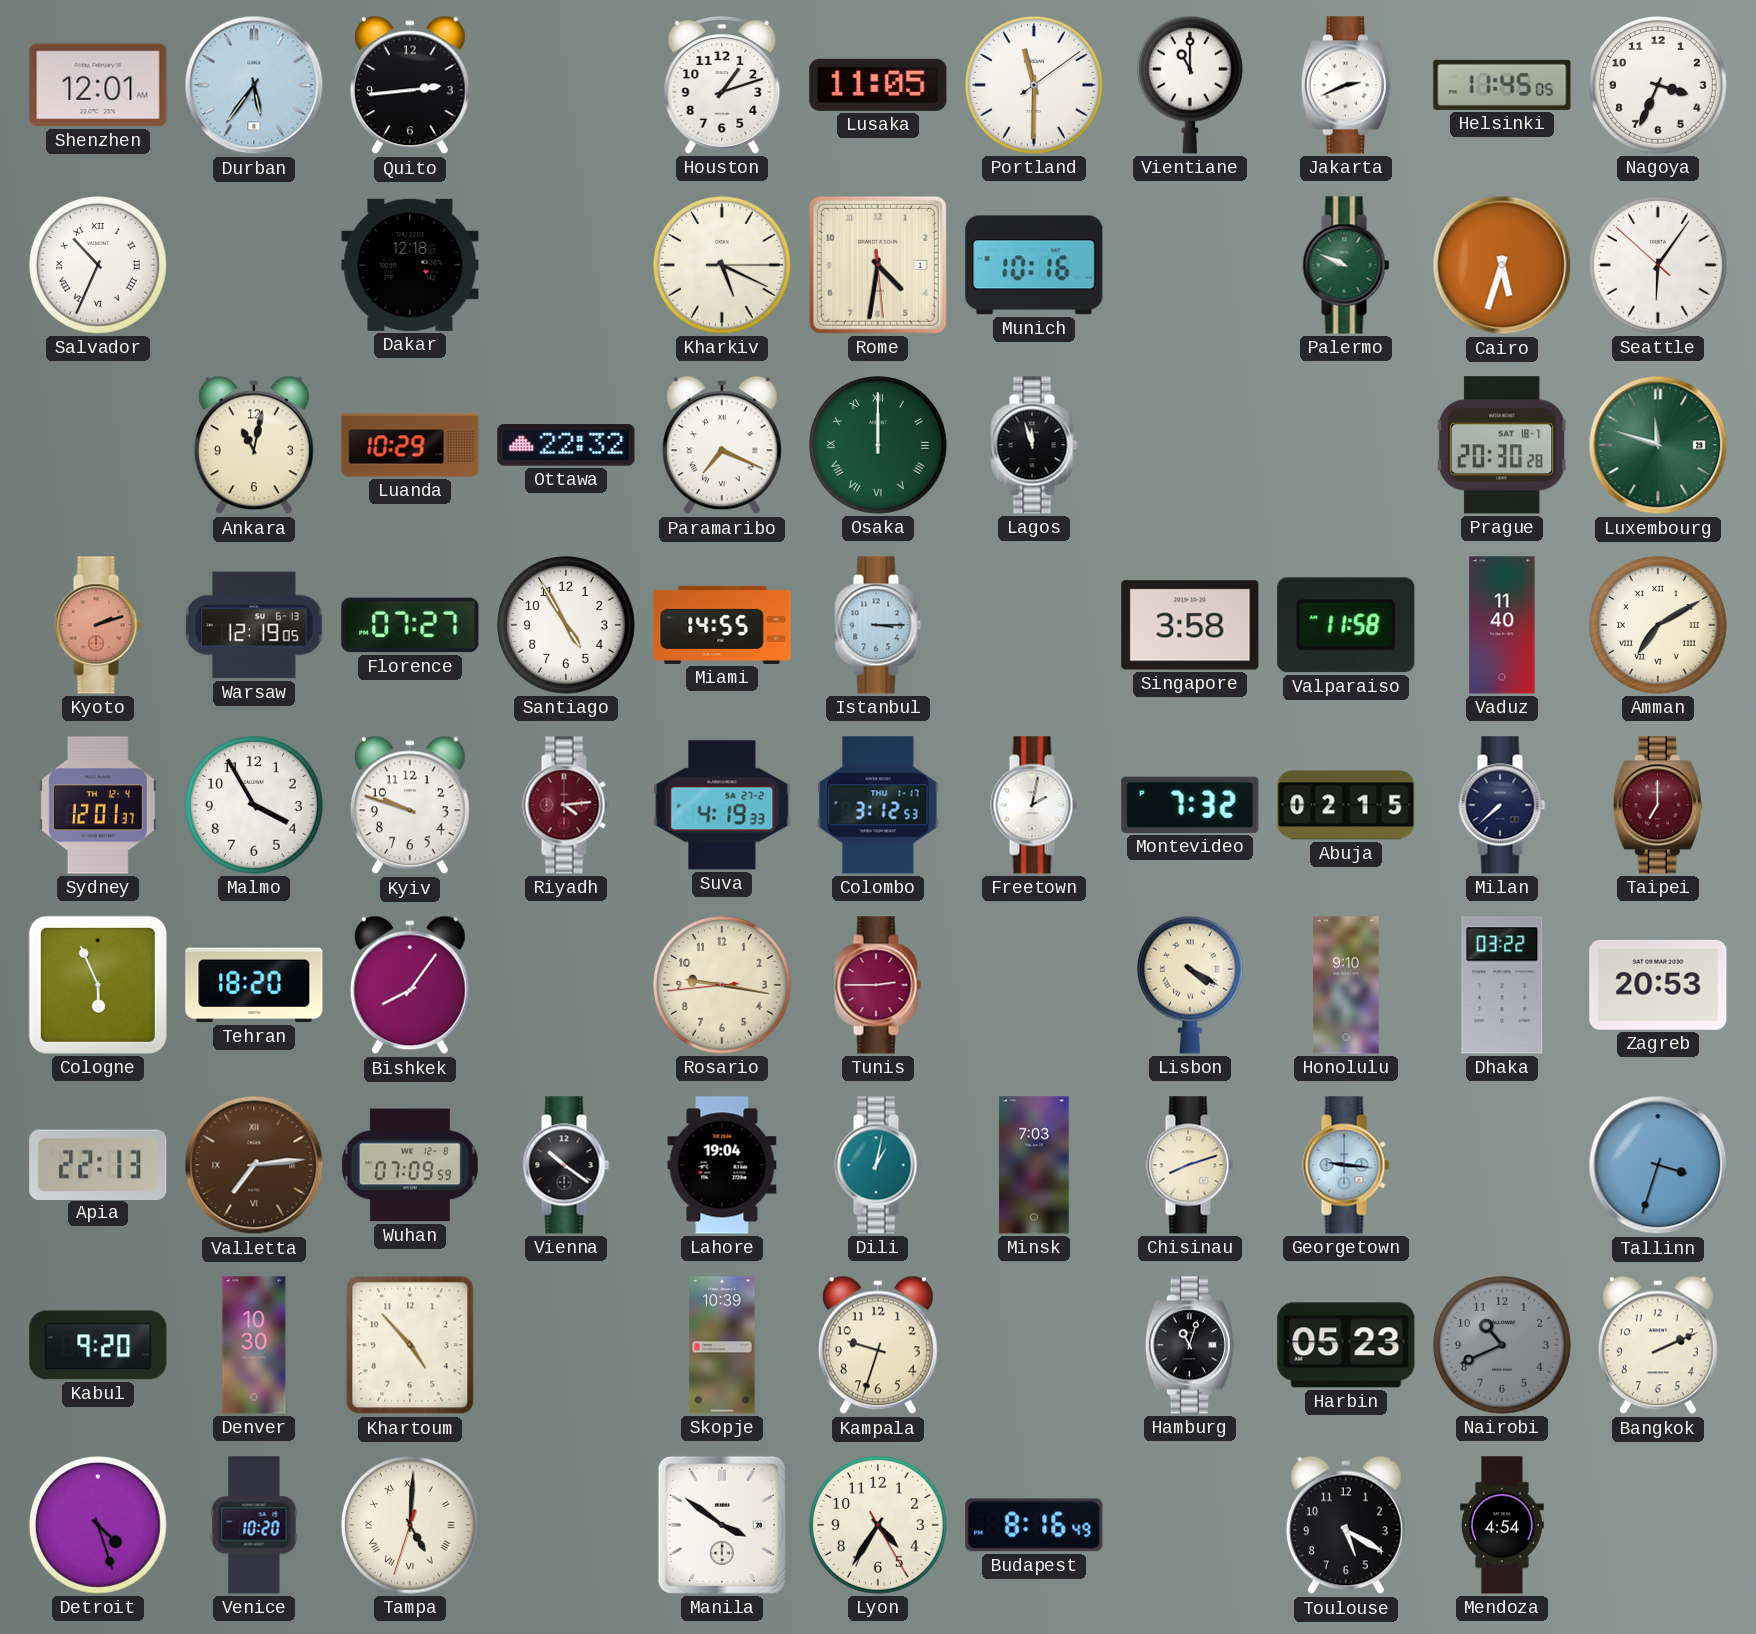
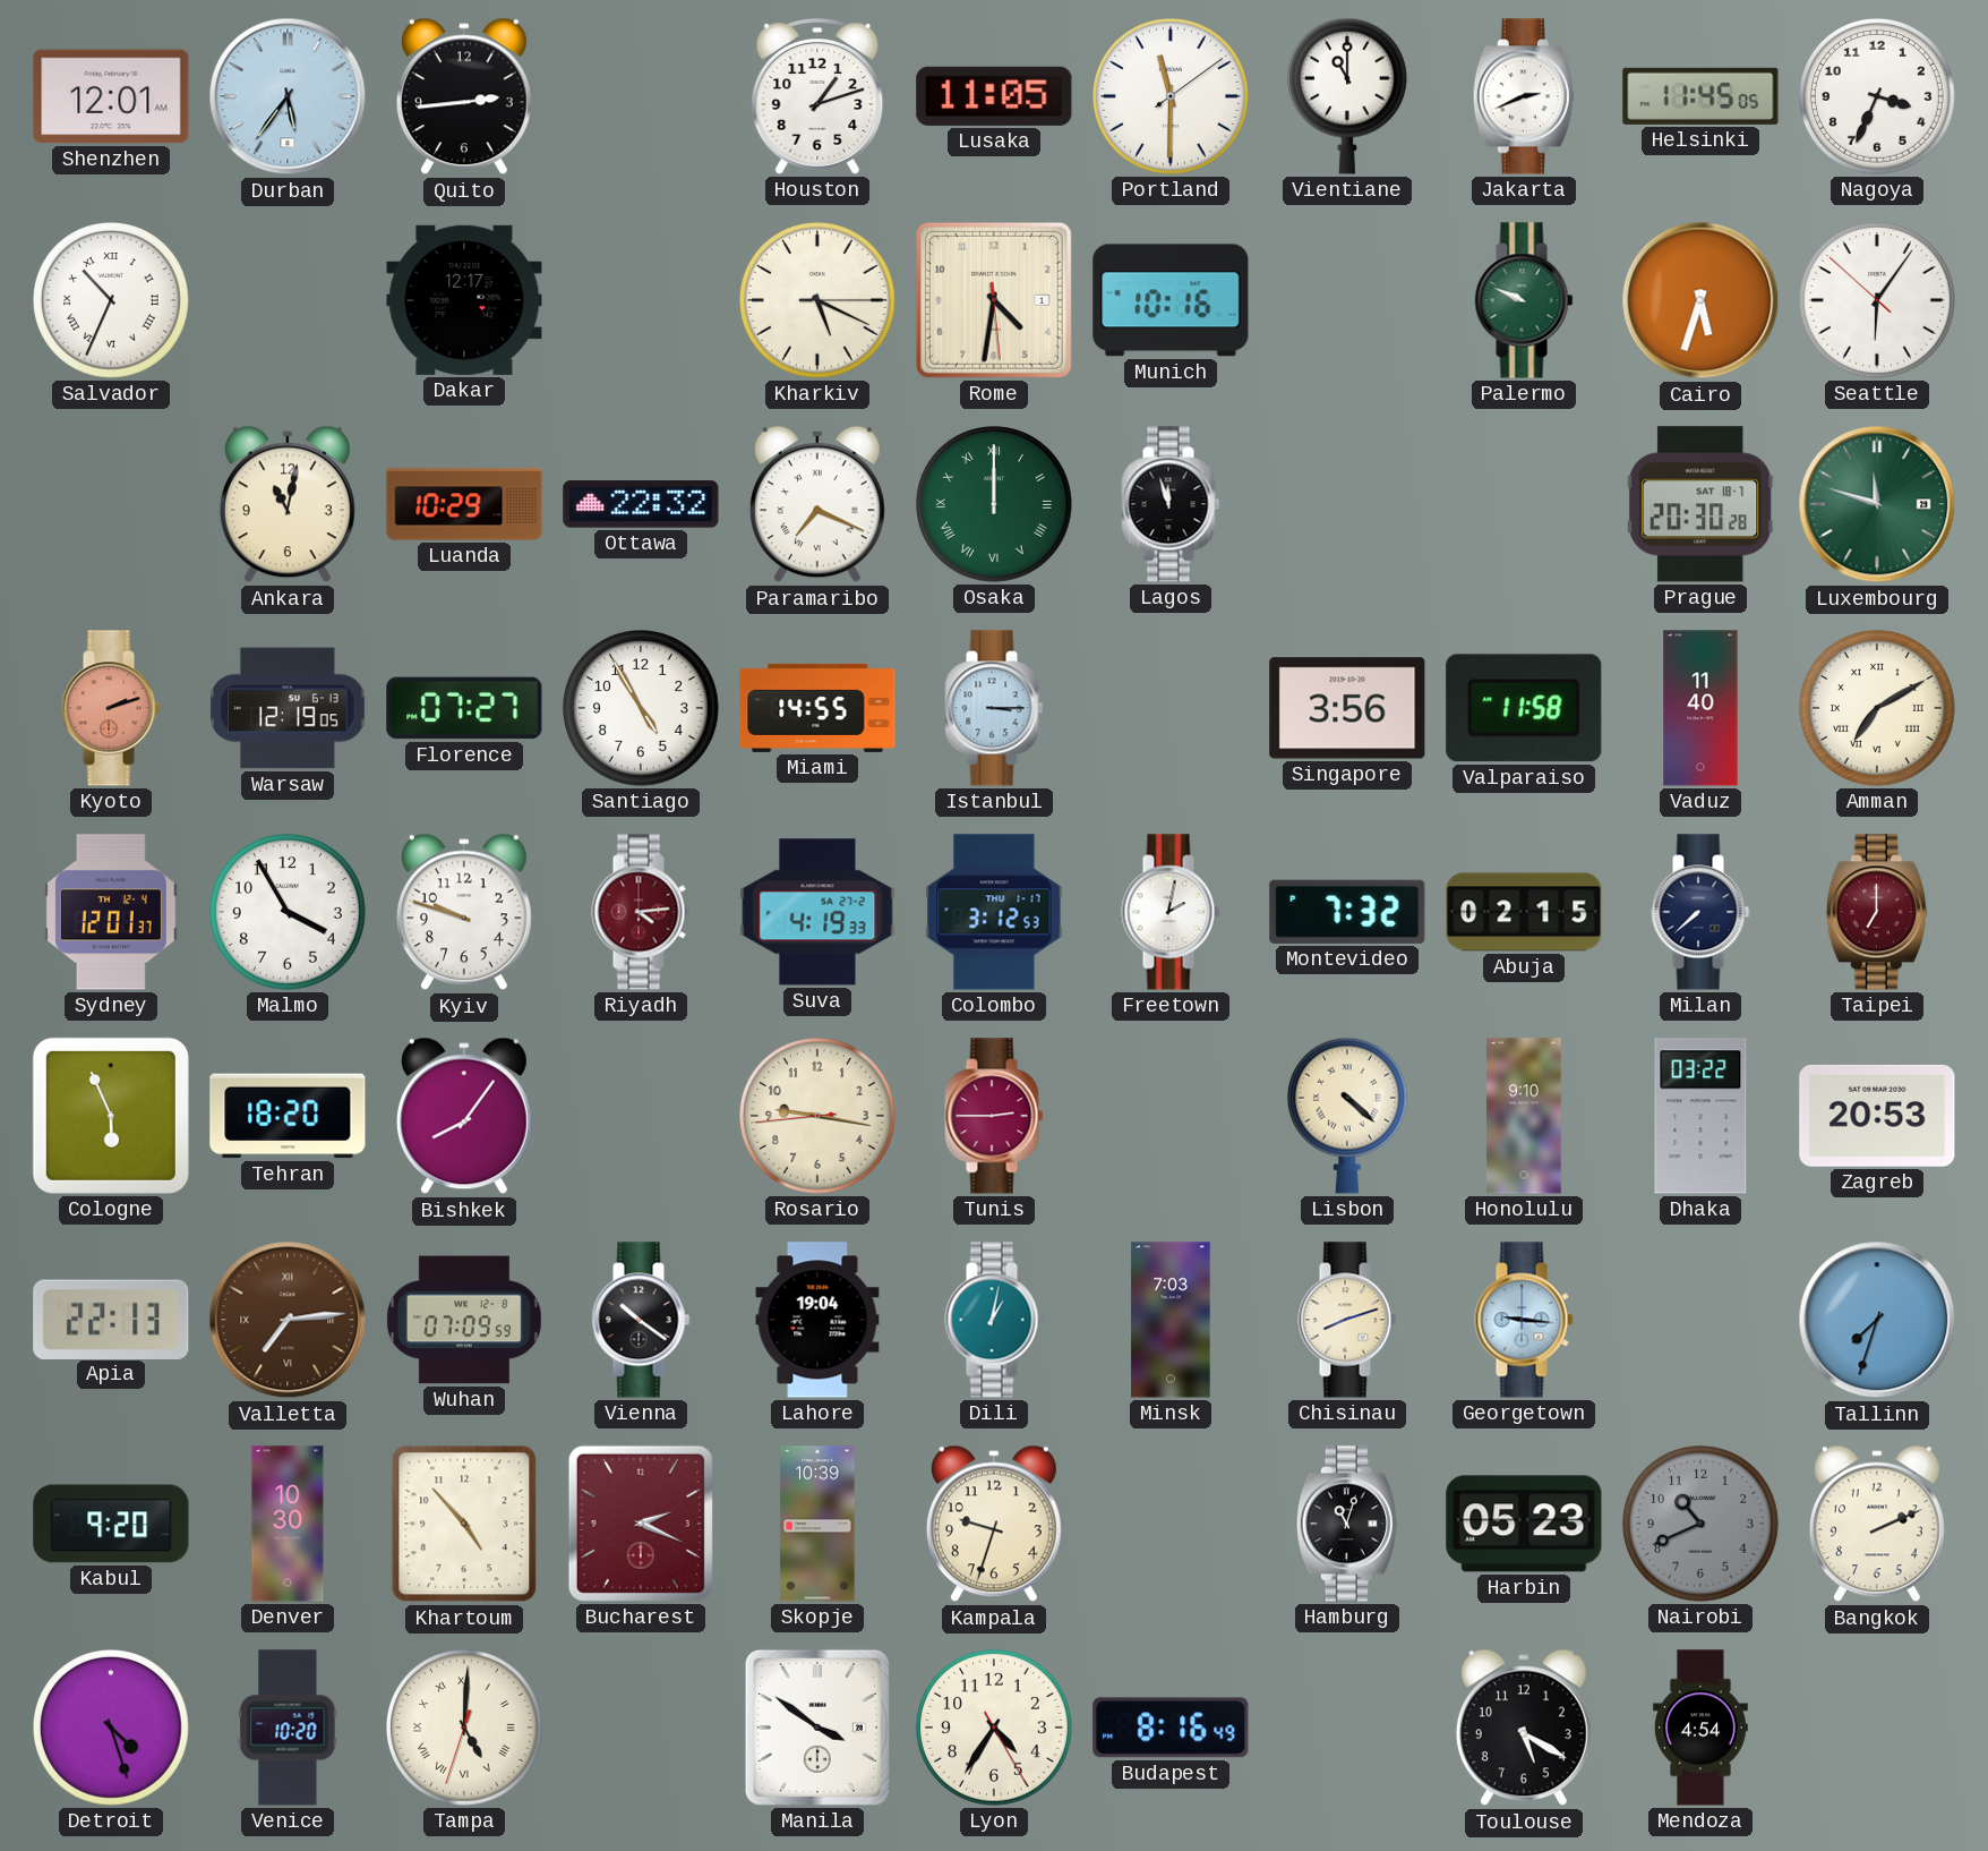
Dakar: 12:18 -> 12:17 (464, 300)
Singapore: 3:58 -> 3:56 (1347, 708)
Lisbon: 4:20 -> 4:22 (1347, 1116)
Tallinn: 3:33 -> 7:33 (1877, 1320)
Bucharest: none -> 2:19 (641, 1524)
